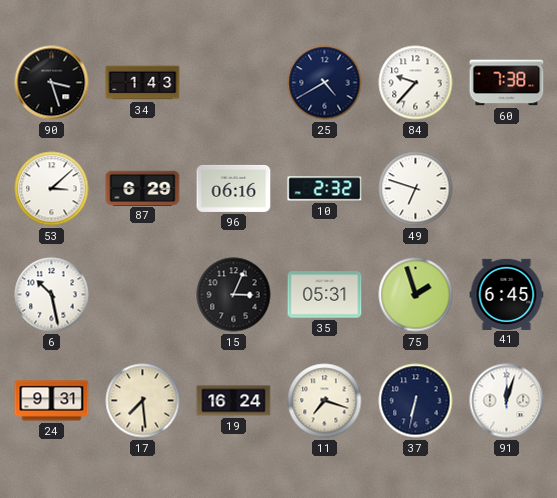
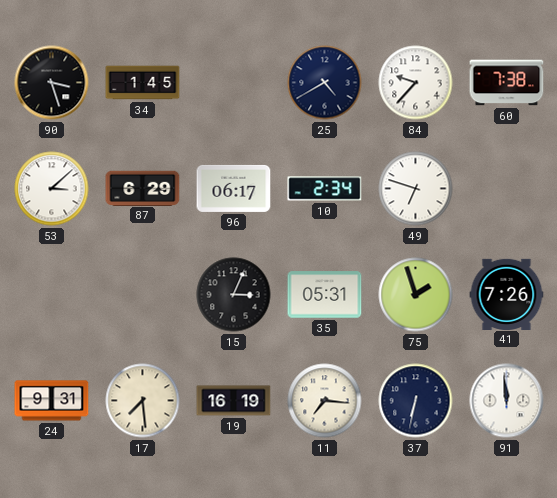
34: 1:43 -> 1:45 (143, 83)
96: 06:16 -> 06:17 (234, 188)
10: 2:32 -> 2:34 (325, 189)
6: 10:28 -> none (52, 295)
41: 6:45 -> 7:26 (507, 294)
19: 16:24 -> 16:19 (234, 401)
11: 7:18 -> 7:16 (325, 401)
91: 12:03 -> 11:59 (507, 401)
